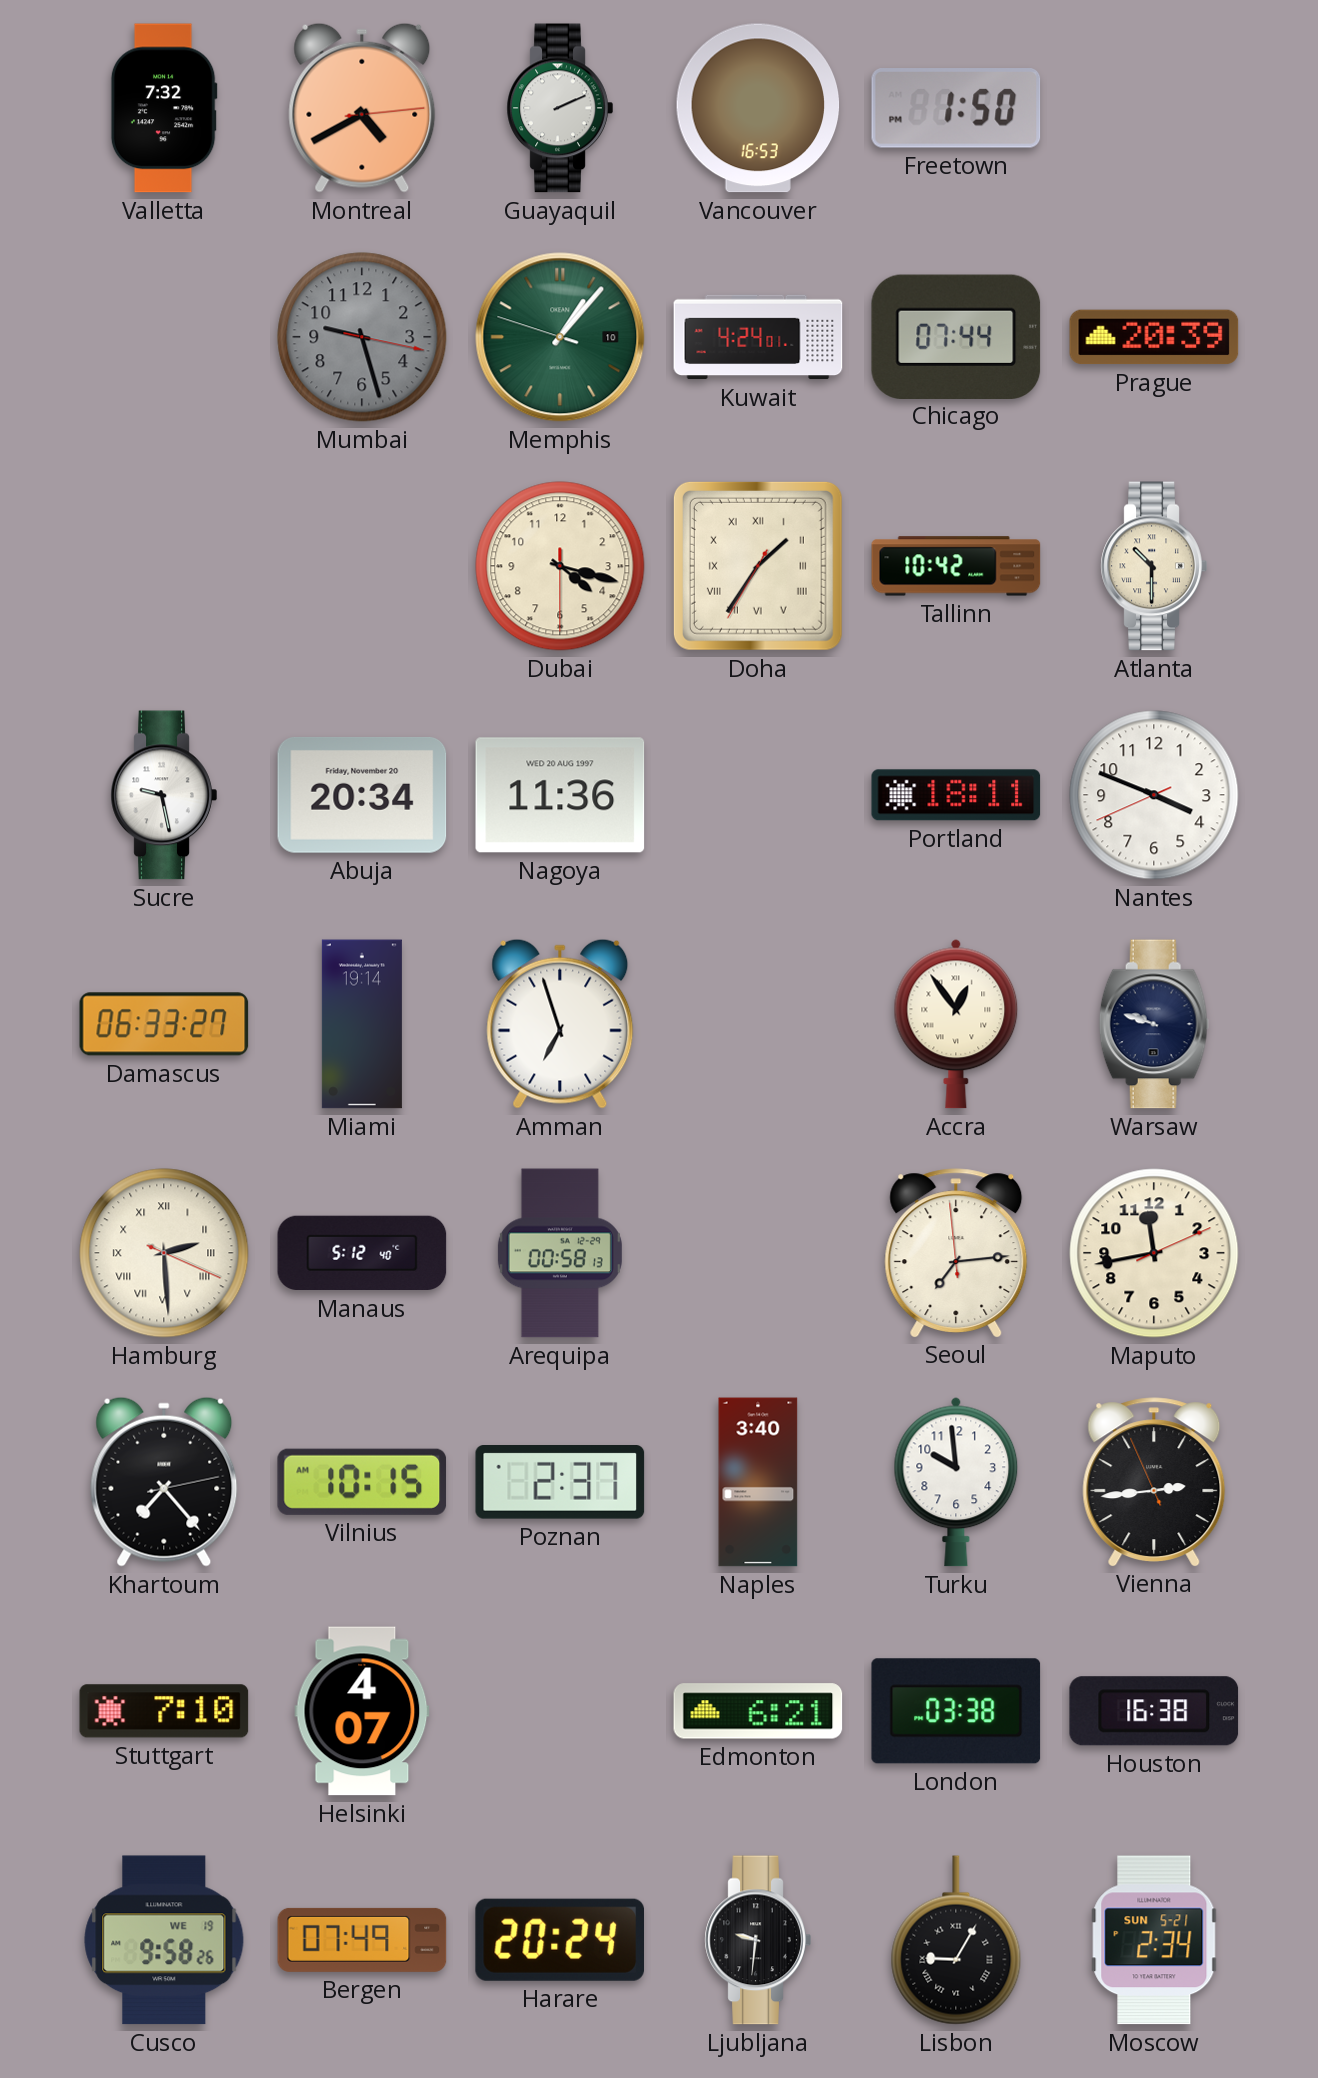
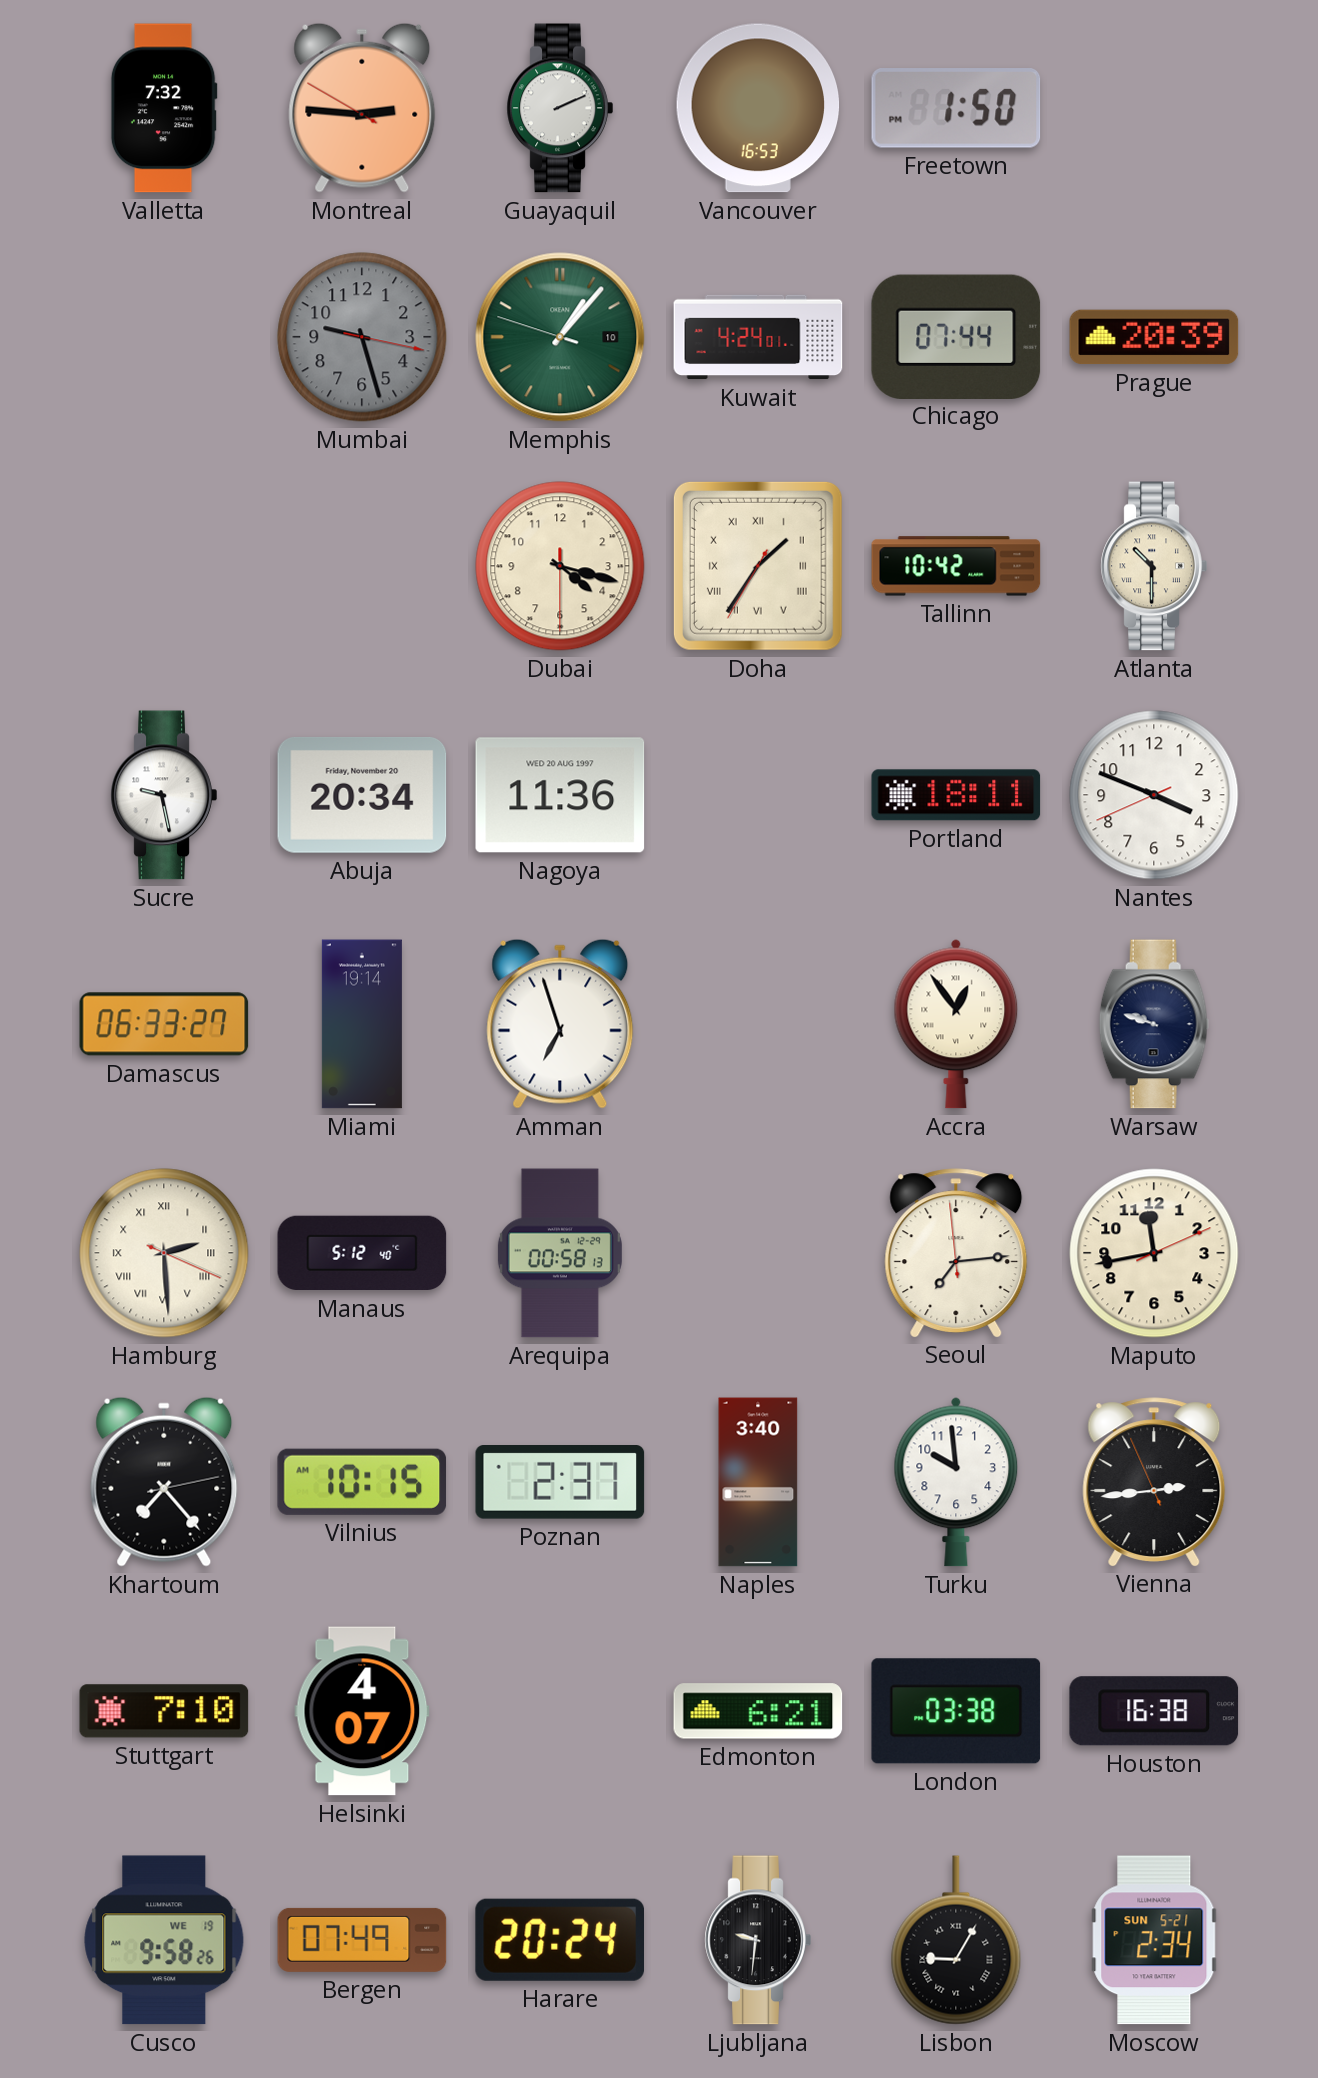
Montreal: 4:40 -> 2:45 (362, 108)
